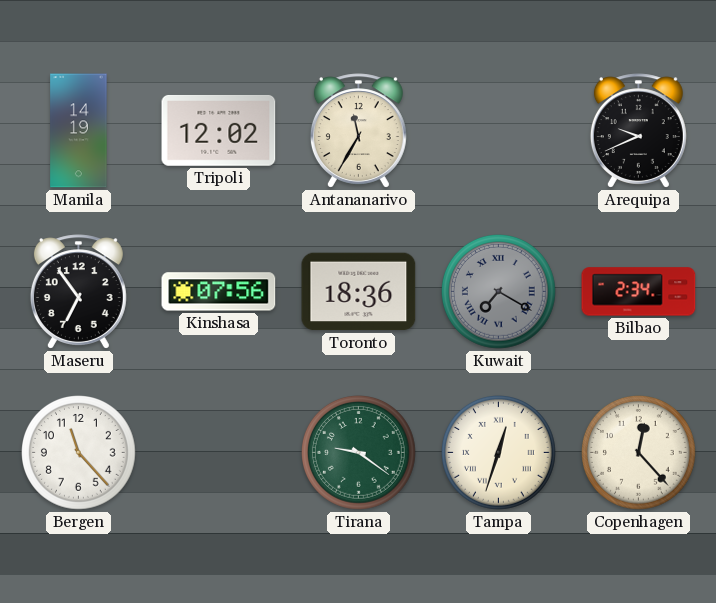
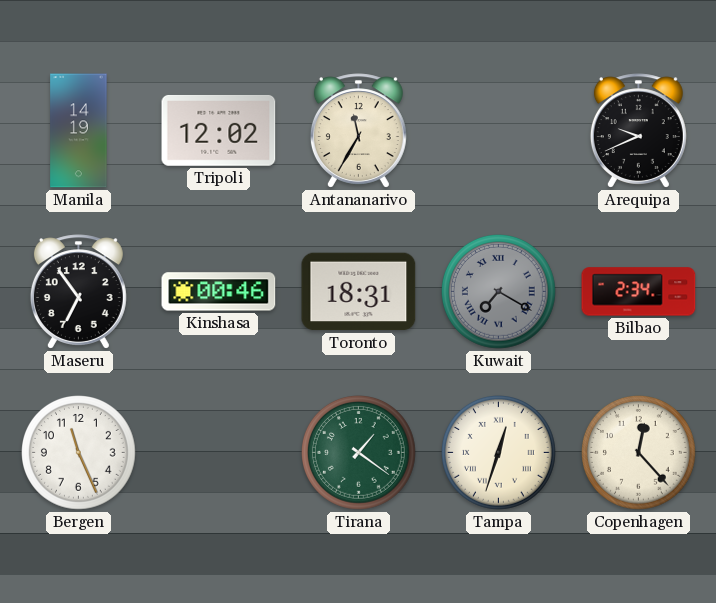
Kinshasa: 07:56 -> 00:46 (219, 292)
Toronto: 18:36 -> 18:31 (359, 292)
Bergen: 11:23 -> 11:26 (79, 453)
Tirana: 9:21 -> 1:21 (359, 453)
